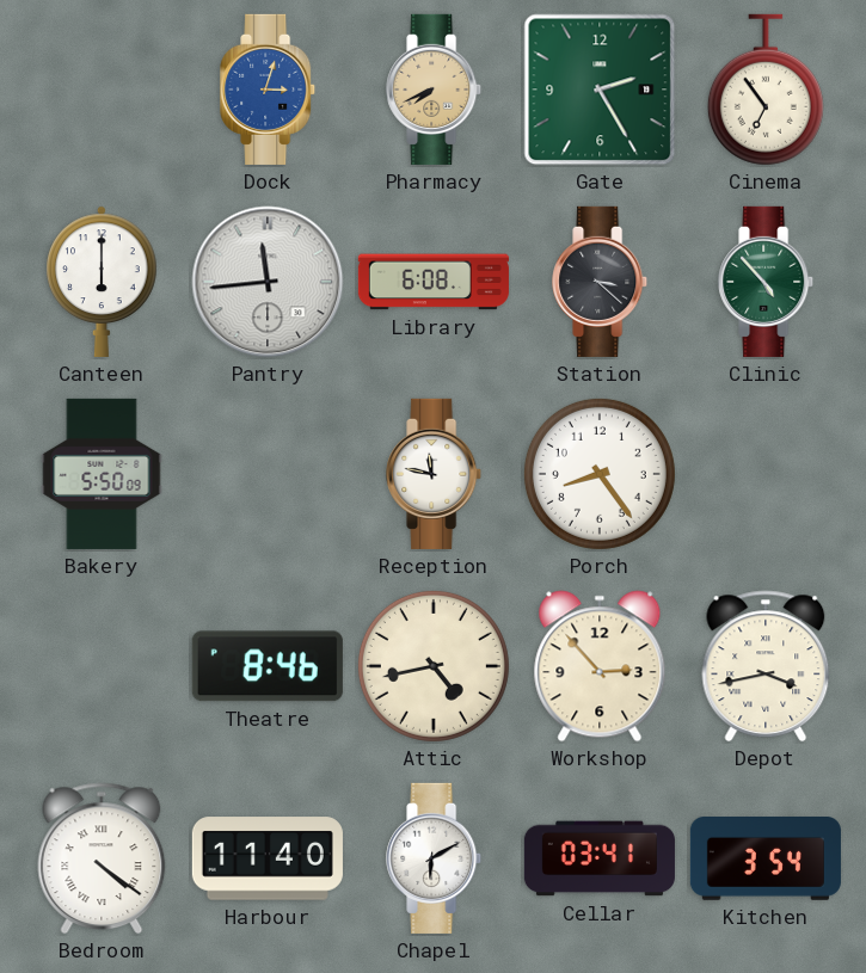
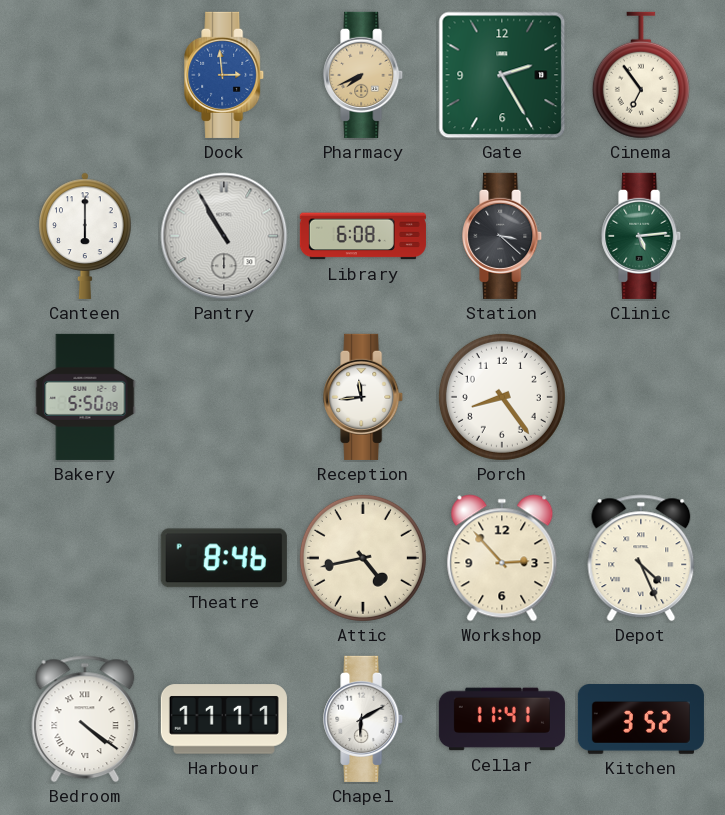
Dock: 3:03 -> 2:59 (225, 75)
Pantry: 11:44 -> 10:55 (224, 236)
Clinic: 4:53 -> 5:14 (642, 236)
Reception: 11:47 -> 11:44 (364, 397)
Depot: 3:43 -> 4:26 (641, 558)
Harbour: 11:40 -> 11:11 (224, 719)
Cellar: 03:41 -> 11:41 (502, 719)
Kitchen: 3:54 -> 3:52 (641, 720)
